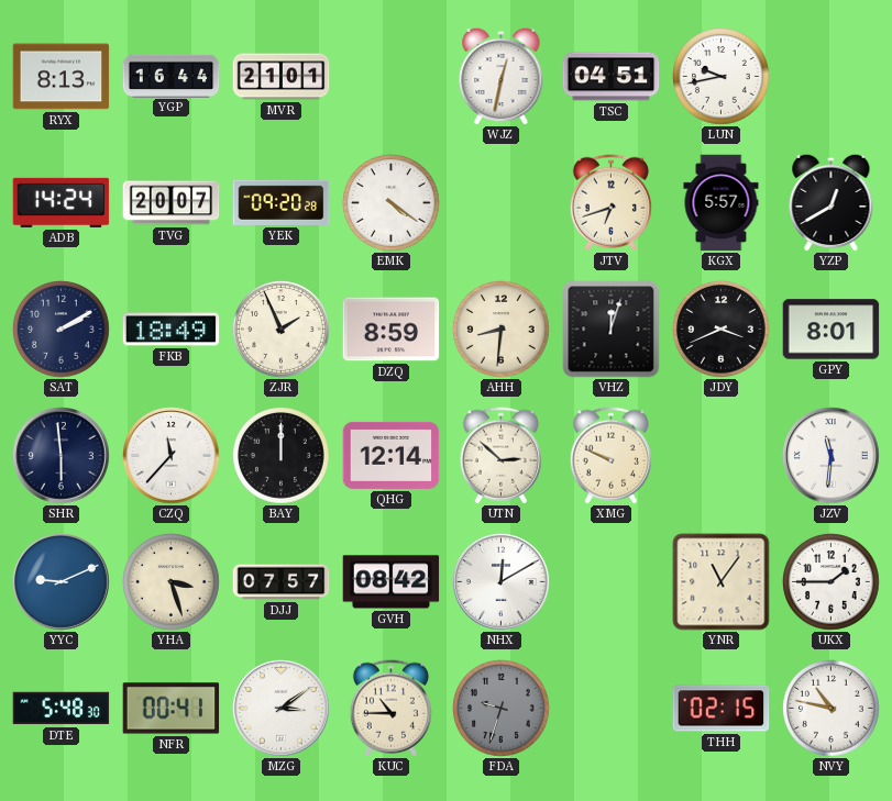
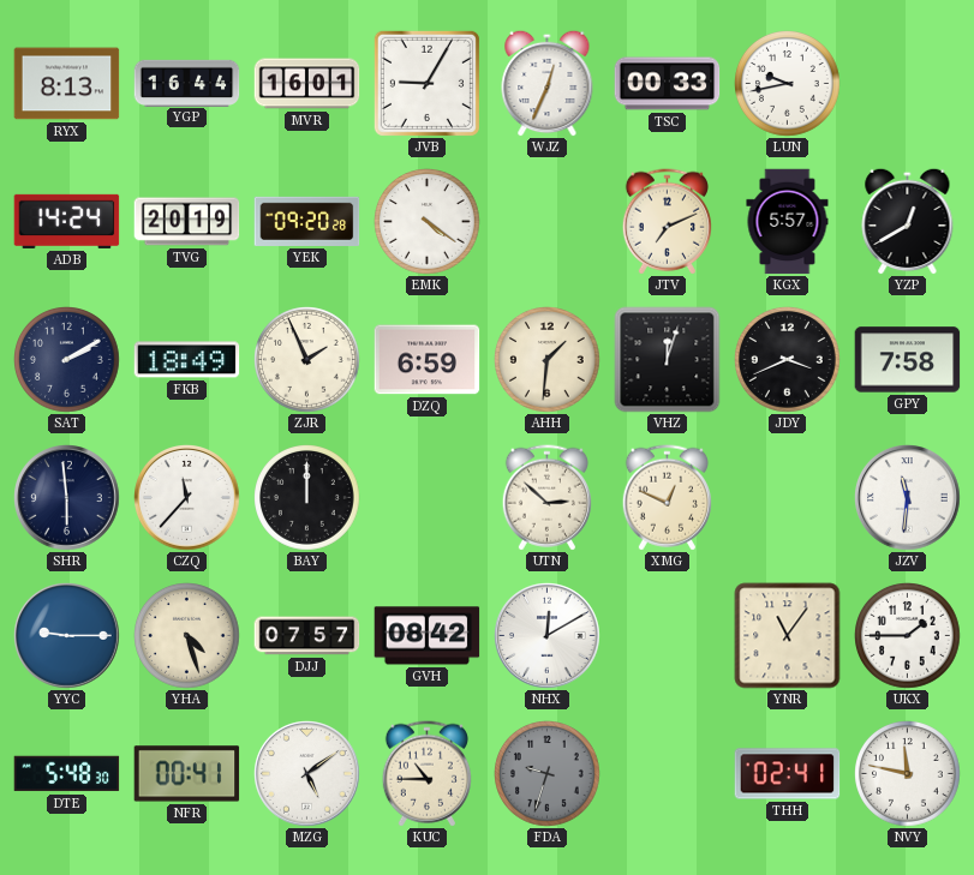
MVR: 21:01 -> 16:01 (307, 84)
JVB: none -> 9:05 (426, 83)
WJZ: 12:32 -> 12:34 (548, 83)
TSC: 04:51 -> 00:33 (668, 84)
TVG: 20:07 -> 20:19 (187, 222)
JTV: 6:42 -> 7:11 (667, 222)
DZQ: 8:59 -> 6:59 (428, 360)
AHH: 8:31 -> 1:31 (548, 360)
GPY: 8:01 -> 7:58 (908, 360)
QHG: 12:14 -> none (392, 455)
XMG: 9:49 -> 12:49 (667, 498)
YYC: 9:11 -> 9:15 (67, 636)
YHA: 3:27 -> 4:27 (187, 636)
MZG: 3:09 -> 5:09 (307, 774)
THH: 02:15 -> 02:41 (788, 774)
NVY: 10:47 -> 11:47 (908, 774)
